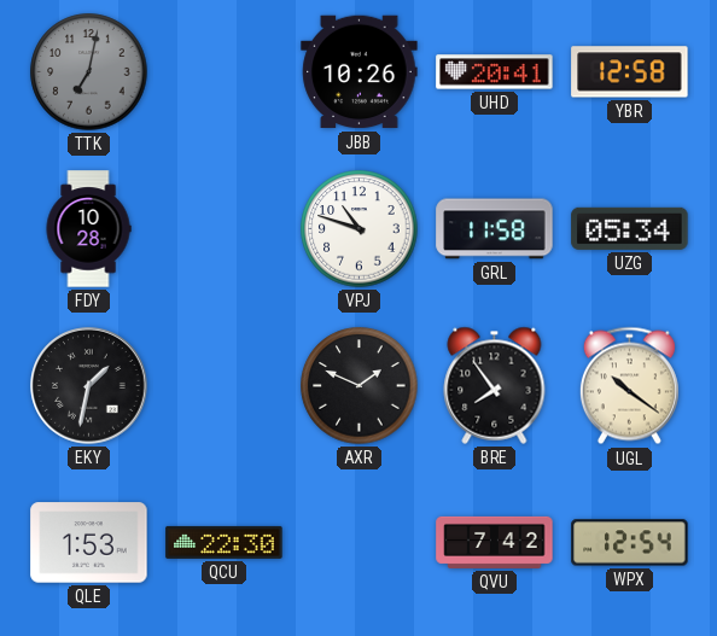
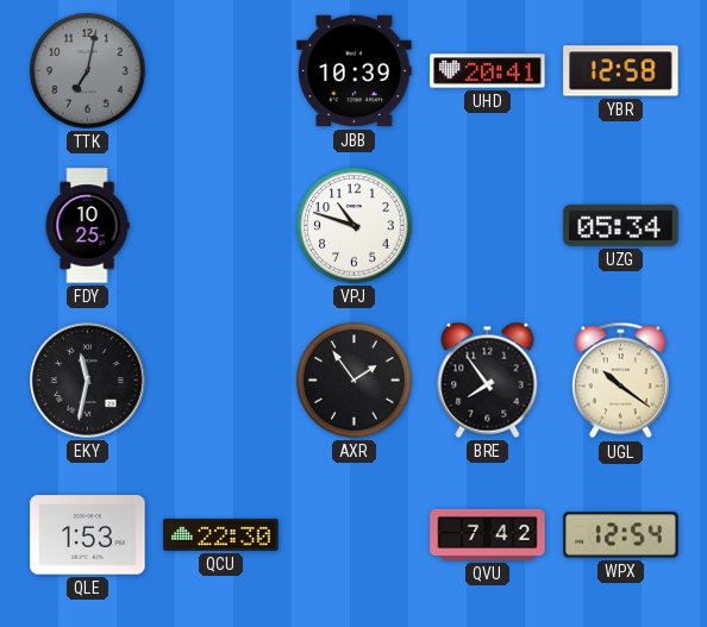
JBB: 10:26 -> 10:39 (355, 71)
FDY: 10:28 -> 10:25 (87, 226)
GRL: 11:58 -> none (495, 229)
EKY: 1:32 -> 11:32 (88, 381)
AXR: 1:49 -> 1:54 (355, 381)
